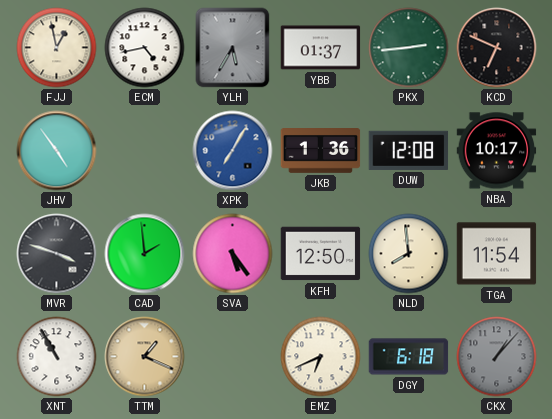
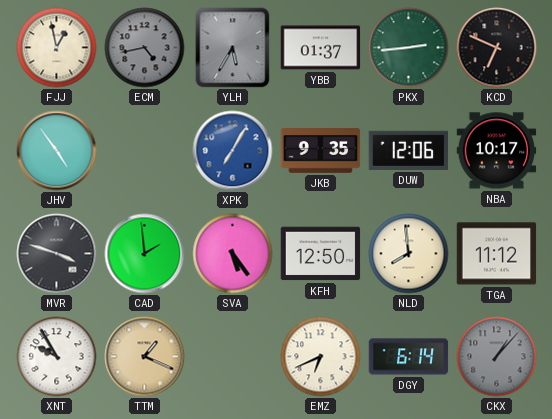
ECM dial: white -> grey (145, 48)
JKB: 1:36 -> 9:35 (321, 151)
DUW: 12:08 -> 12:06 (409, 150)
TGA: 11:54 -> 11:12 (497, 254)
XNT: 10:55 -> 9:55 (57, 357)
DGY: 6:18 -> 6:14 (409, 357)
